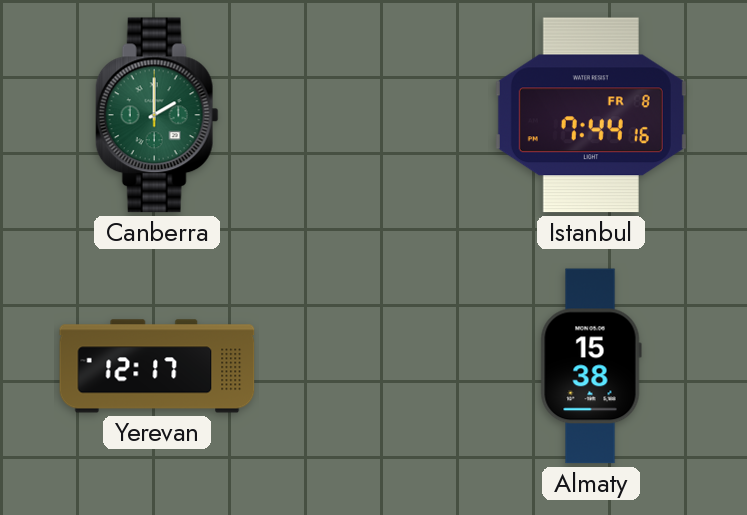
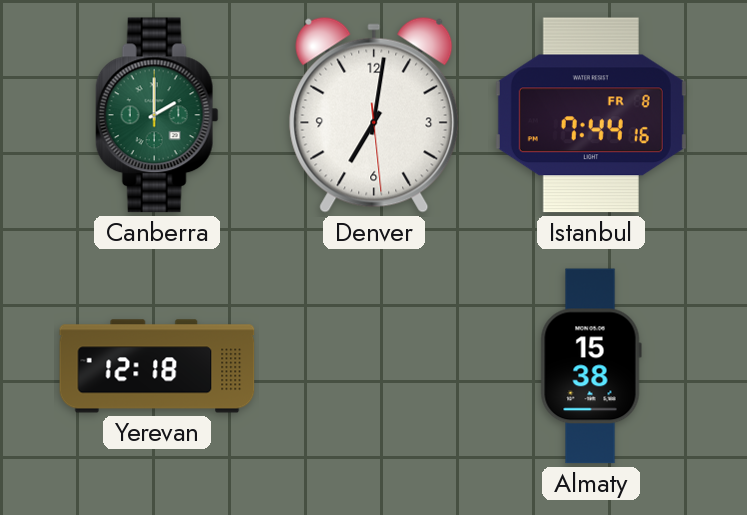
Denver: none -> 7:01 (374, 115)
Yerevan: 12:17 -> 12:18 (157, 366)
